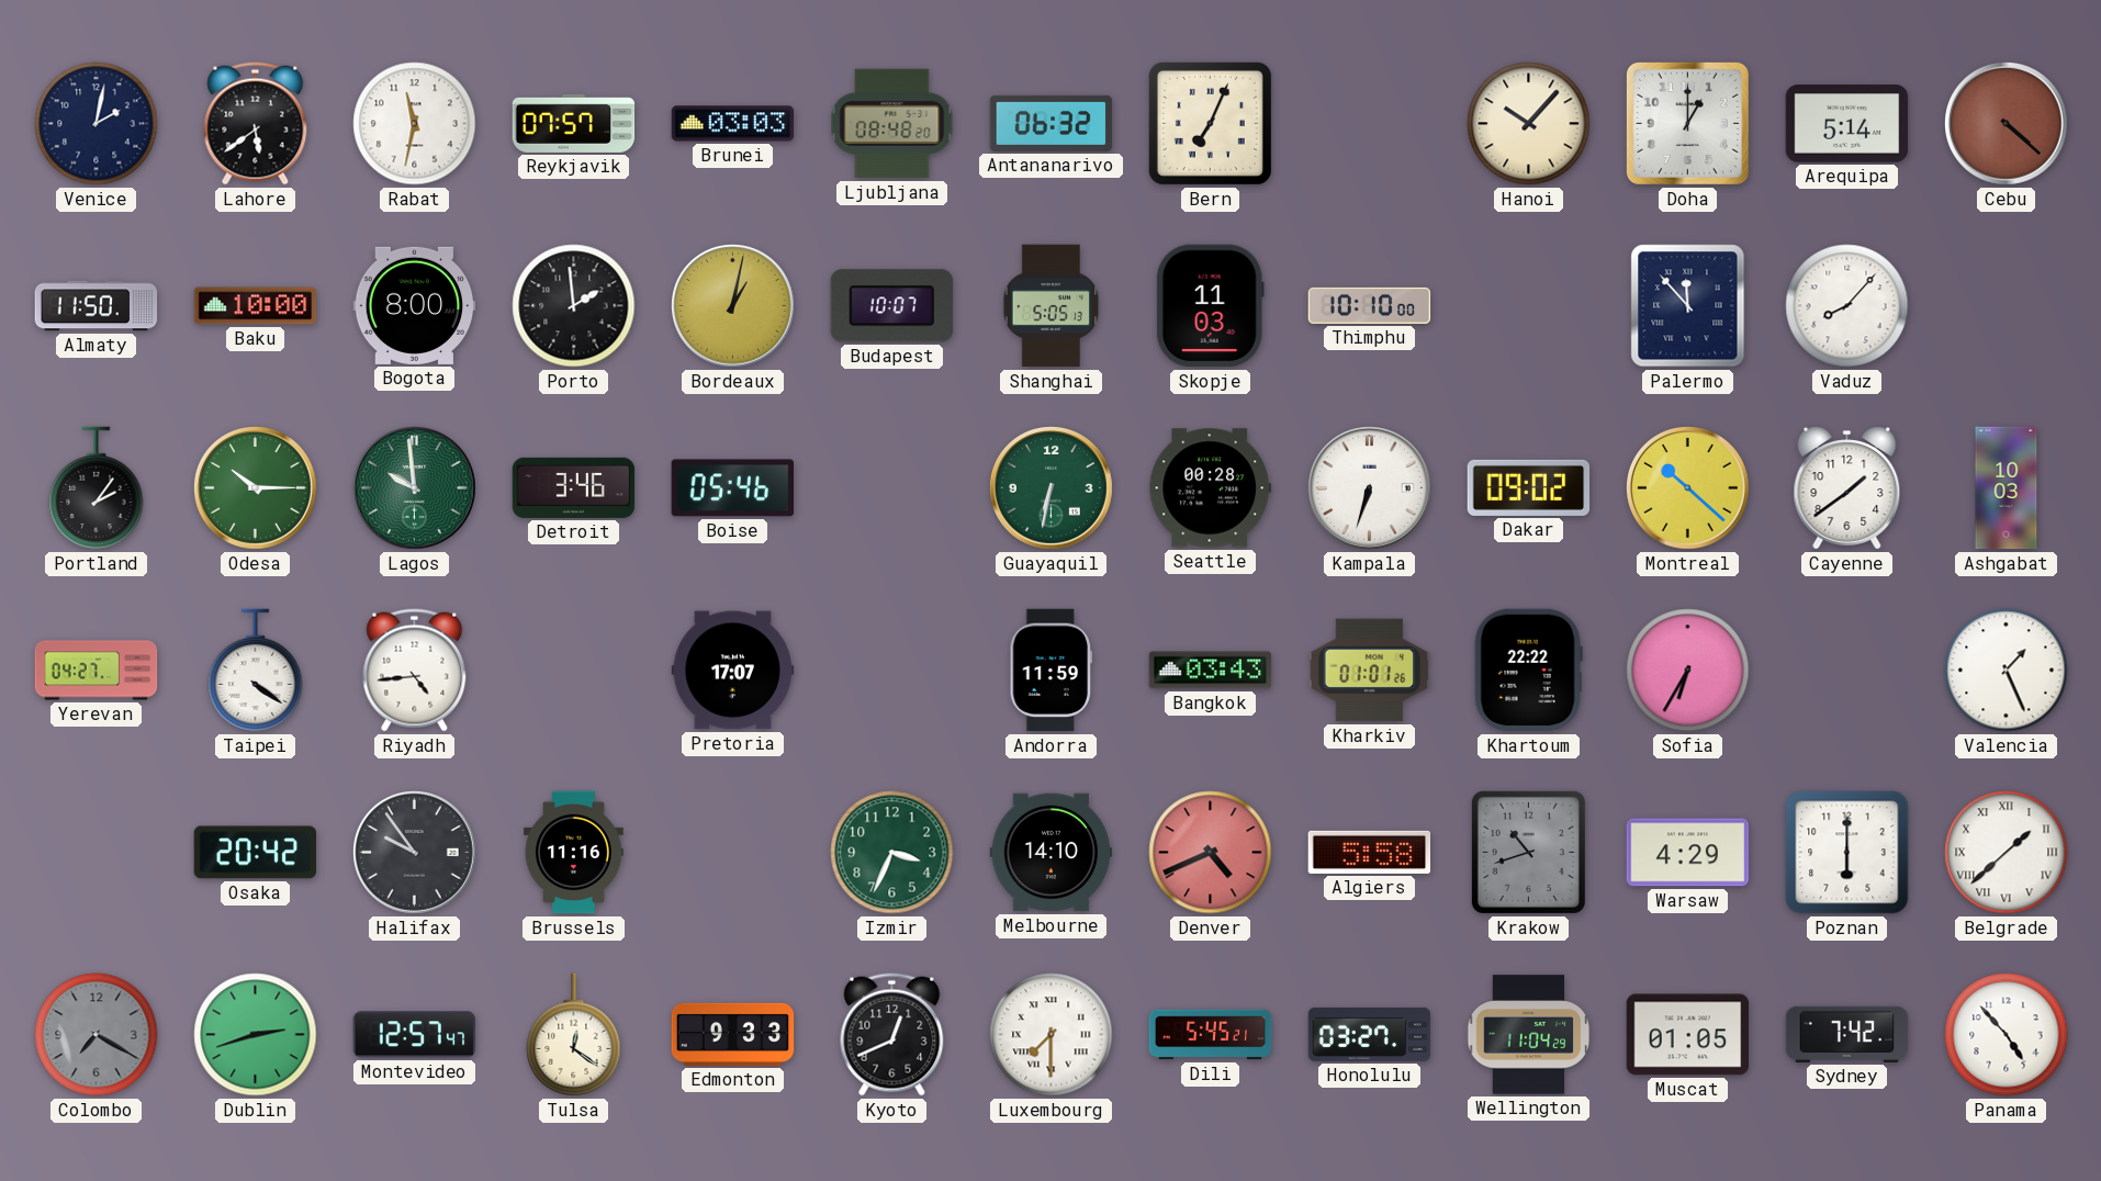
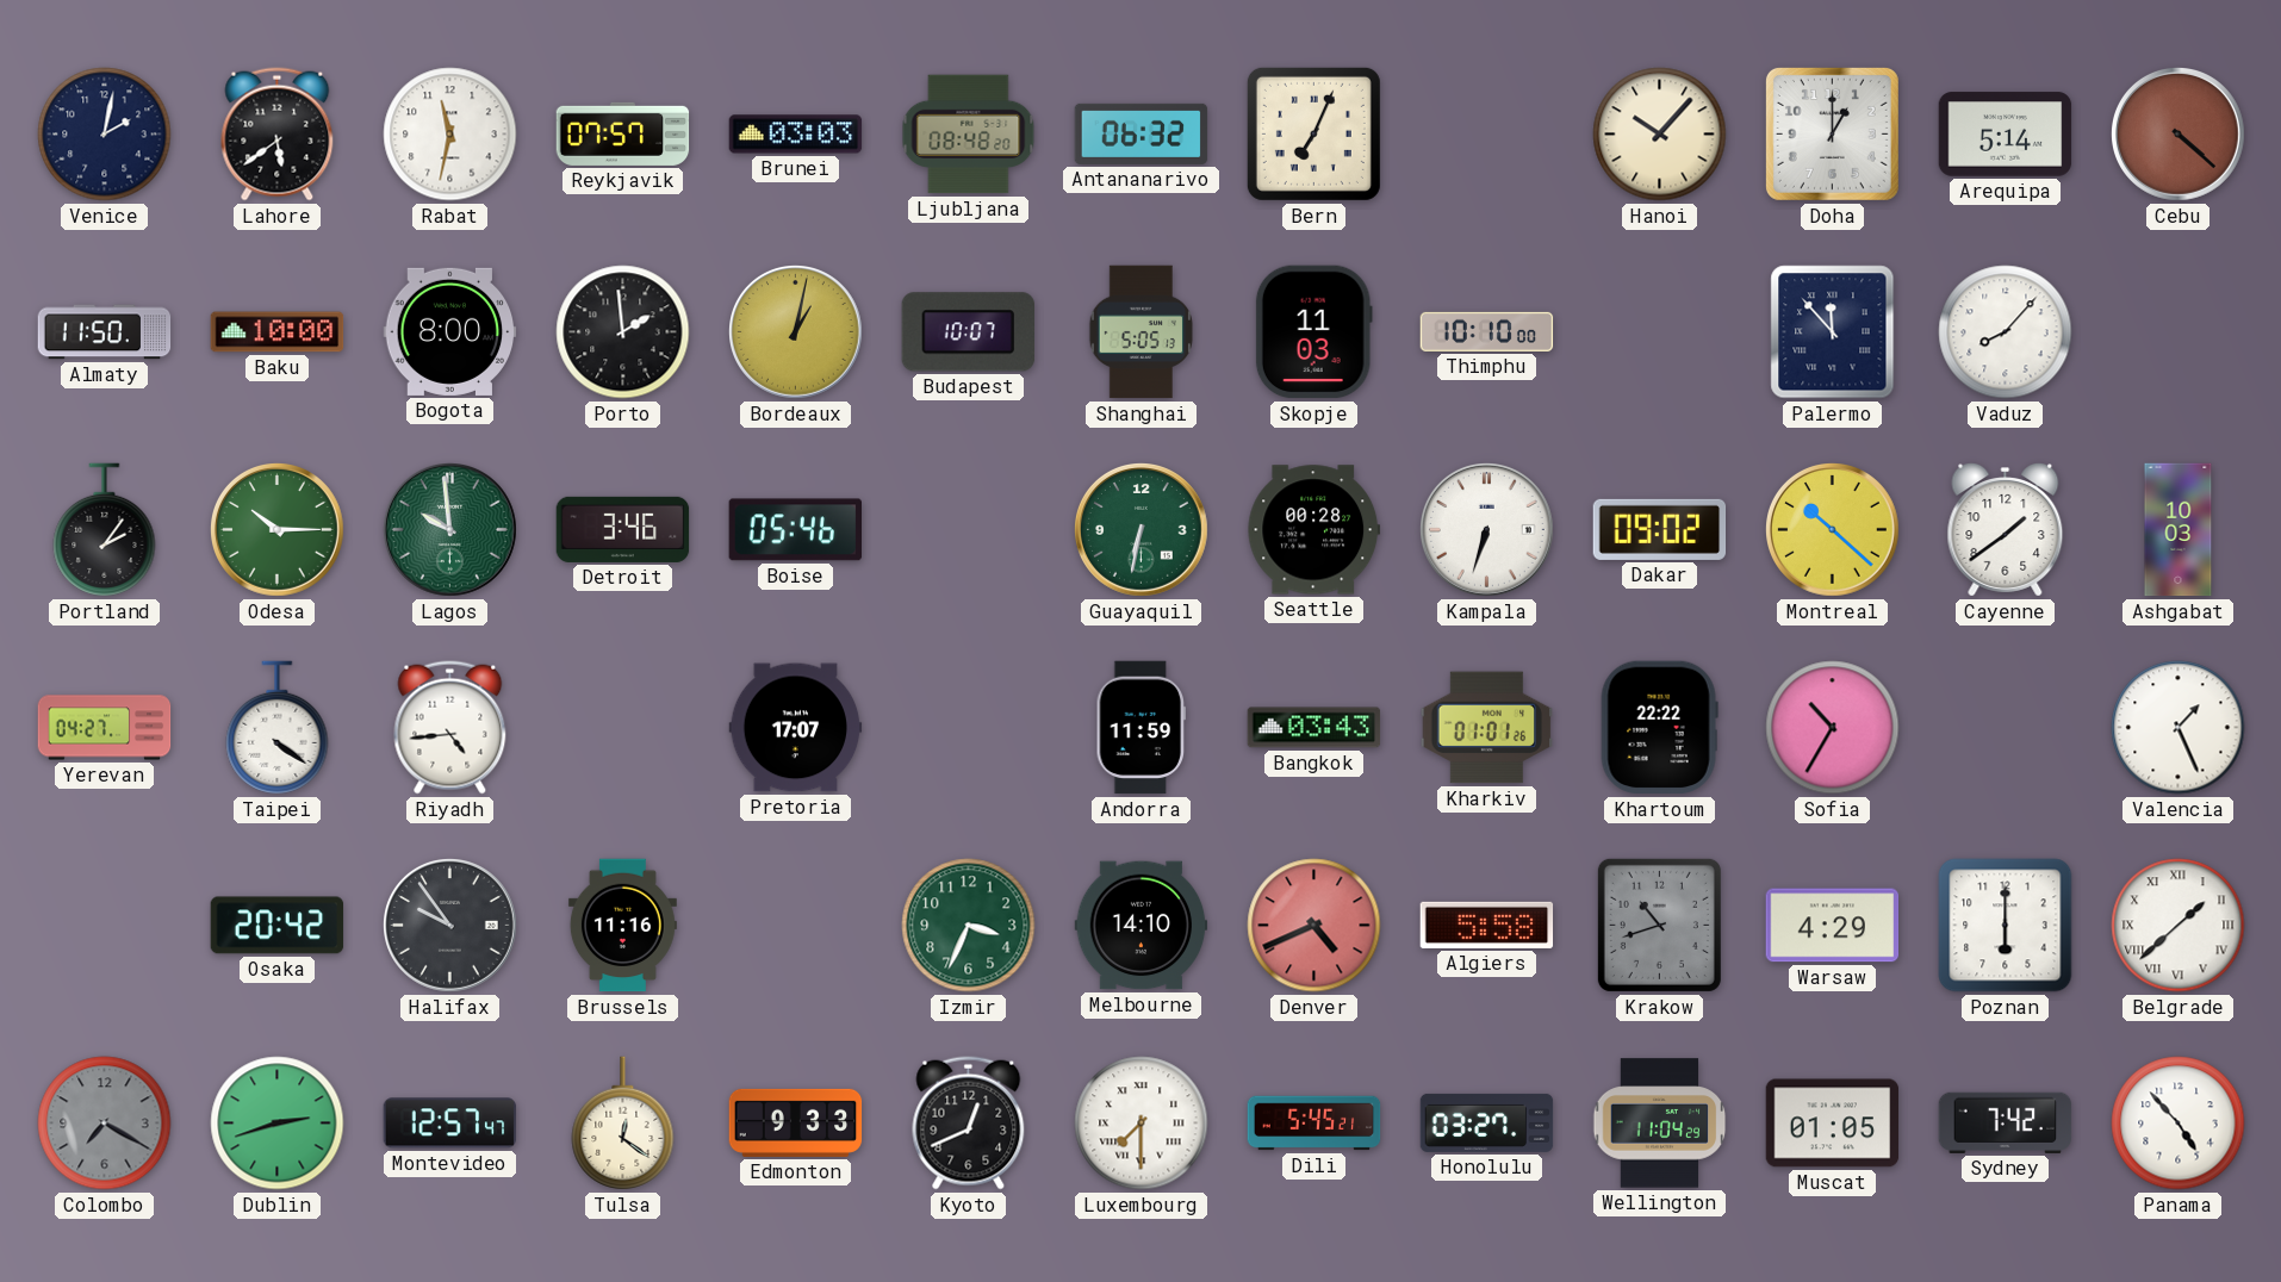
Sofia: 6:35 -> 10:35 (1833, 728)
